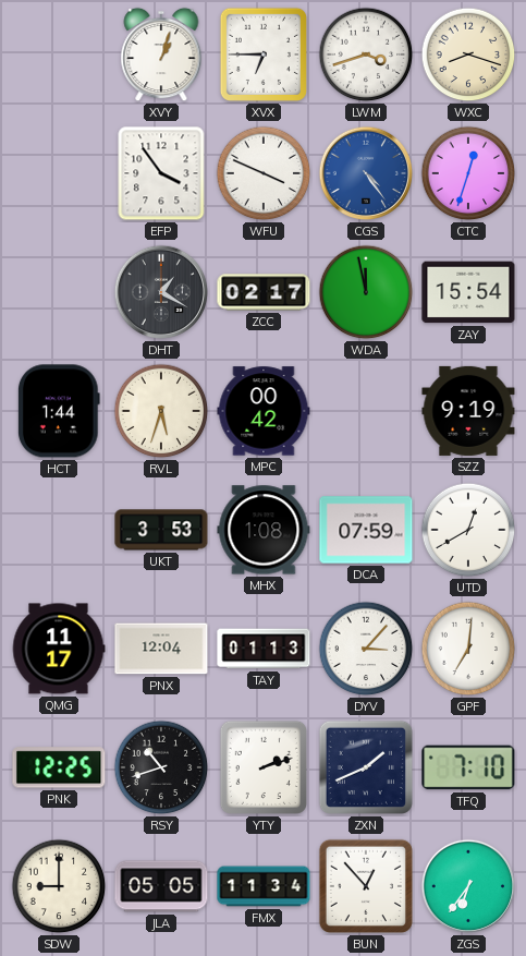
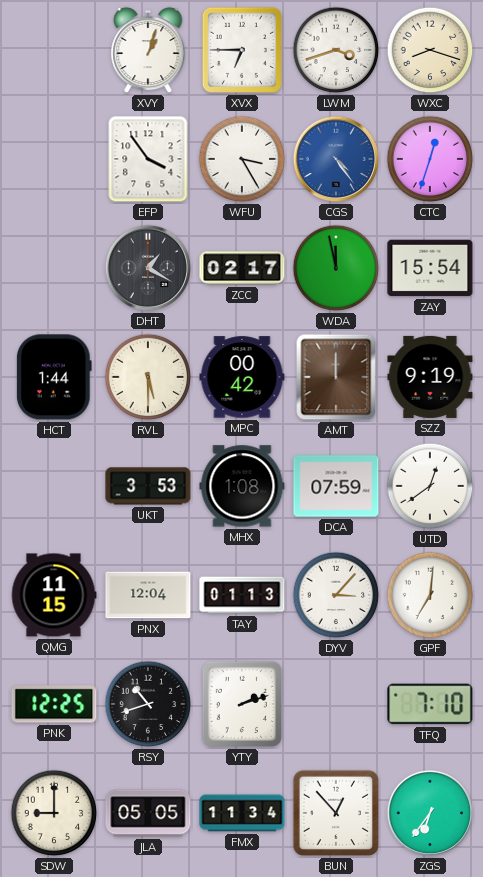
WFU: 3:49 -> 3:25 (242, 159)
RVL: 5:33 -> 5:30 (148, 377)
AMT: none -> 12:00 (336, 377)
UTD: 12:40 -> 12:39 (430, 486)
QMG: 11:17 -> 11:15 (54, 595)
ZXN: 1:41 -> none (366, 767)
